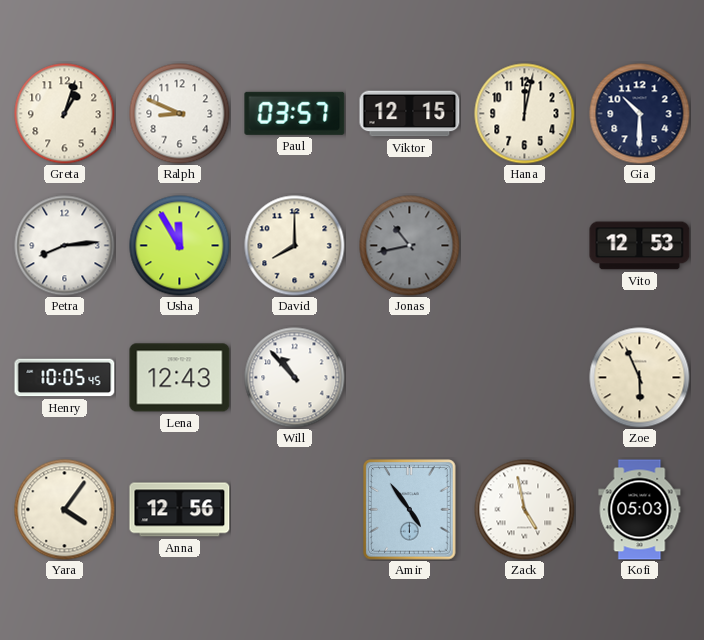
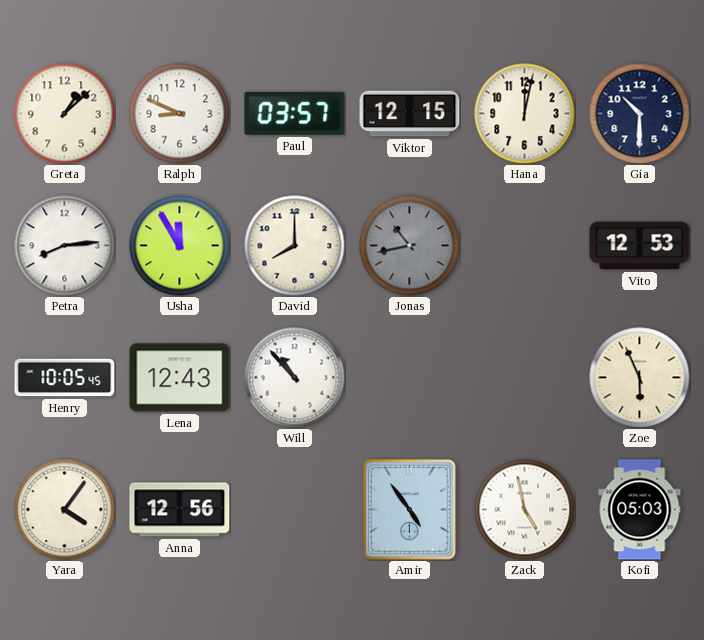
Greta: 1:03 -> 1:08 (65, 114)
